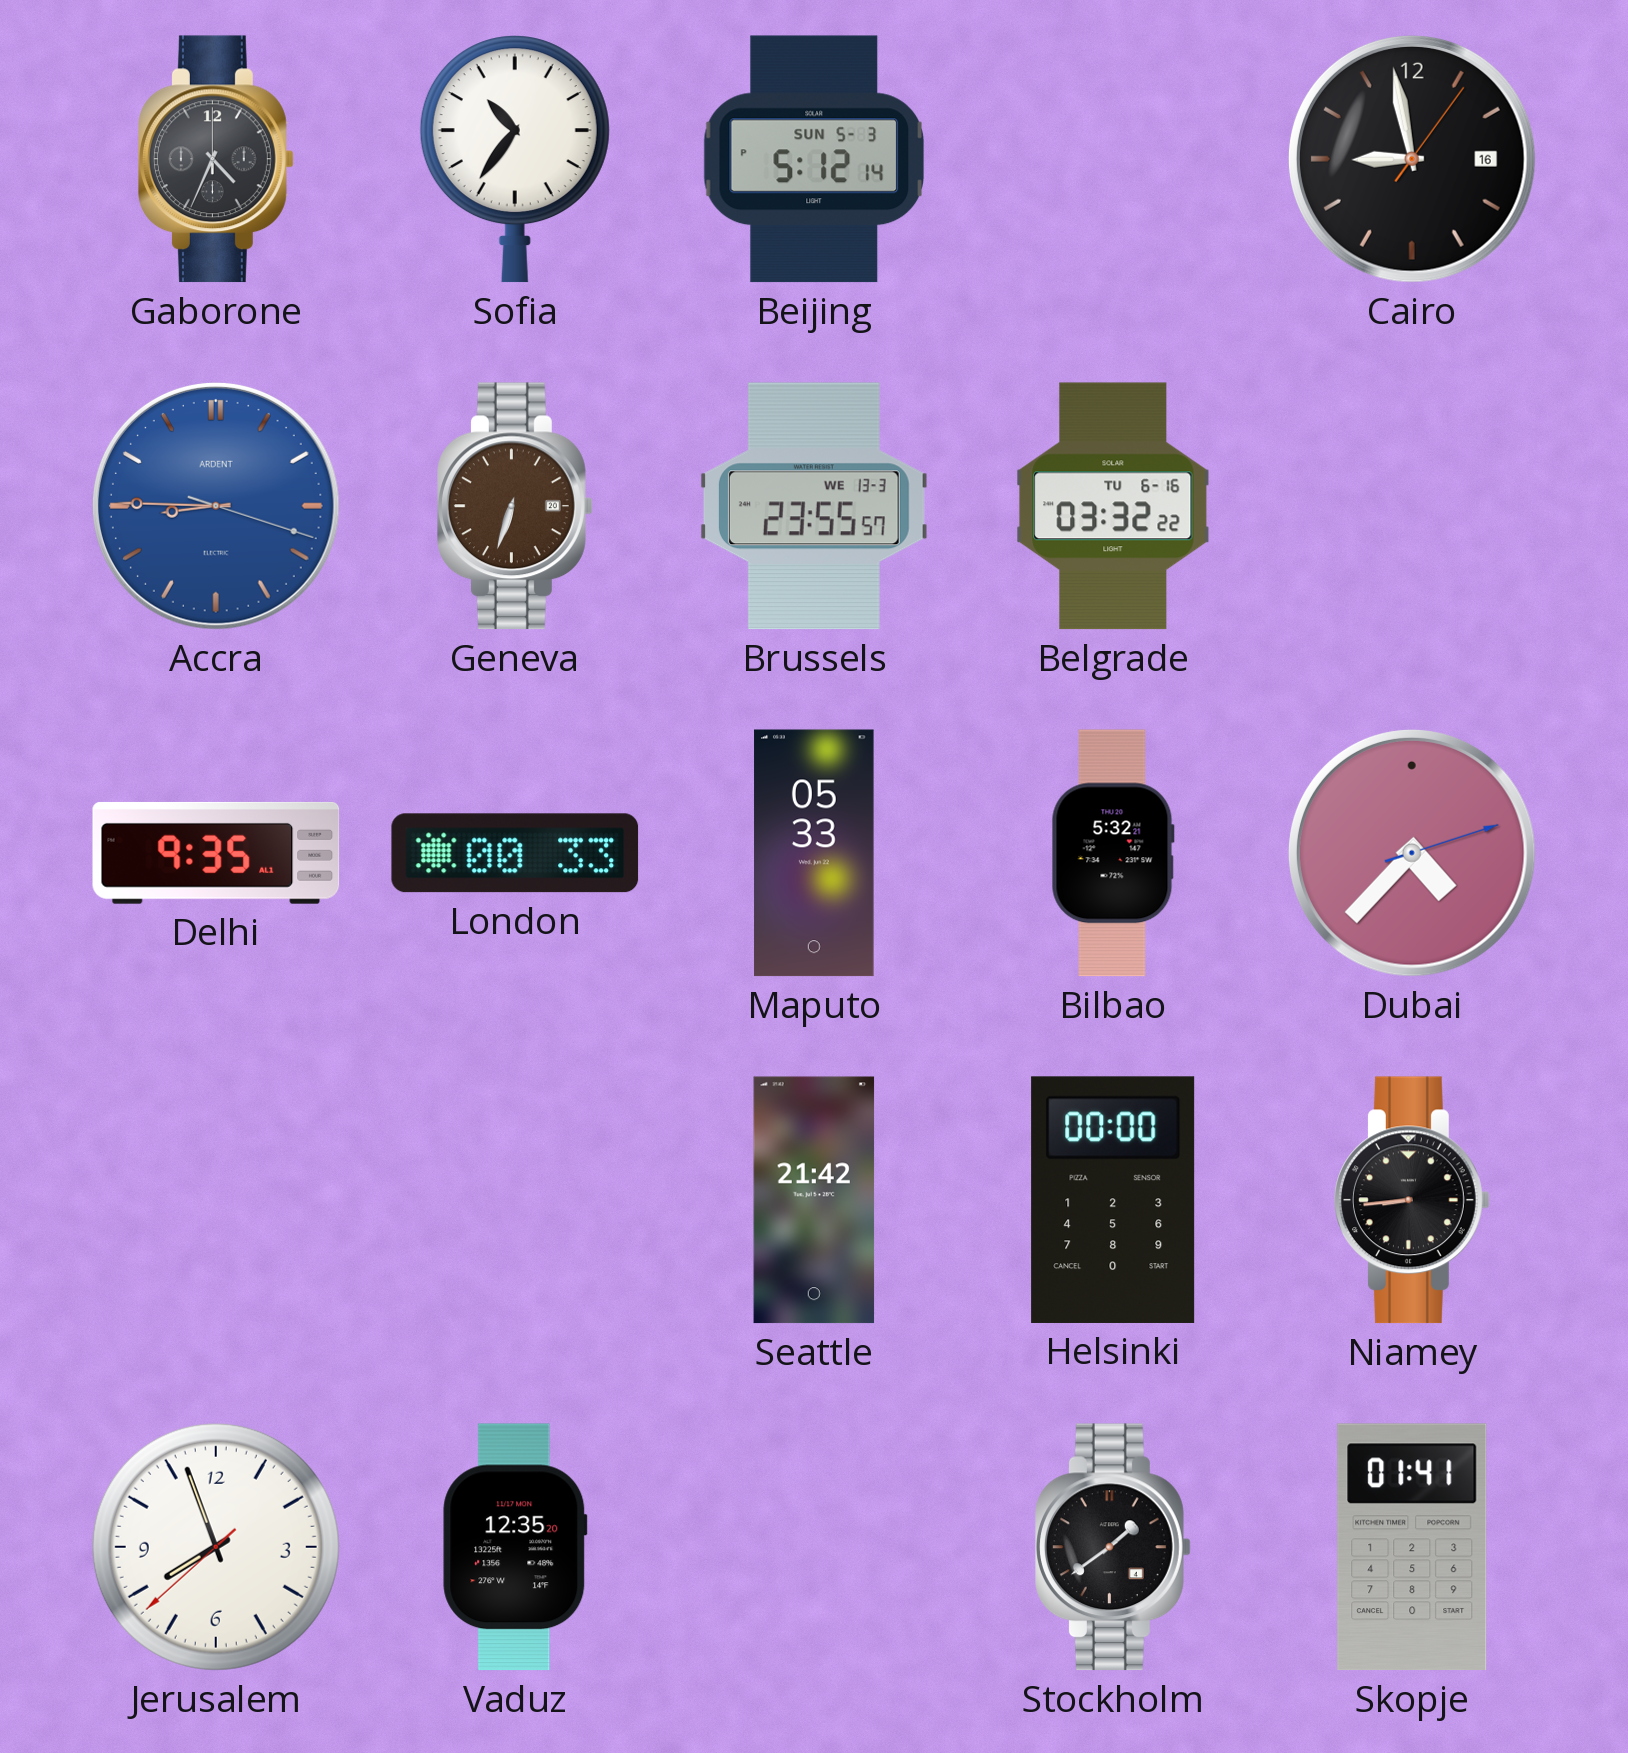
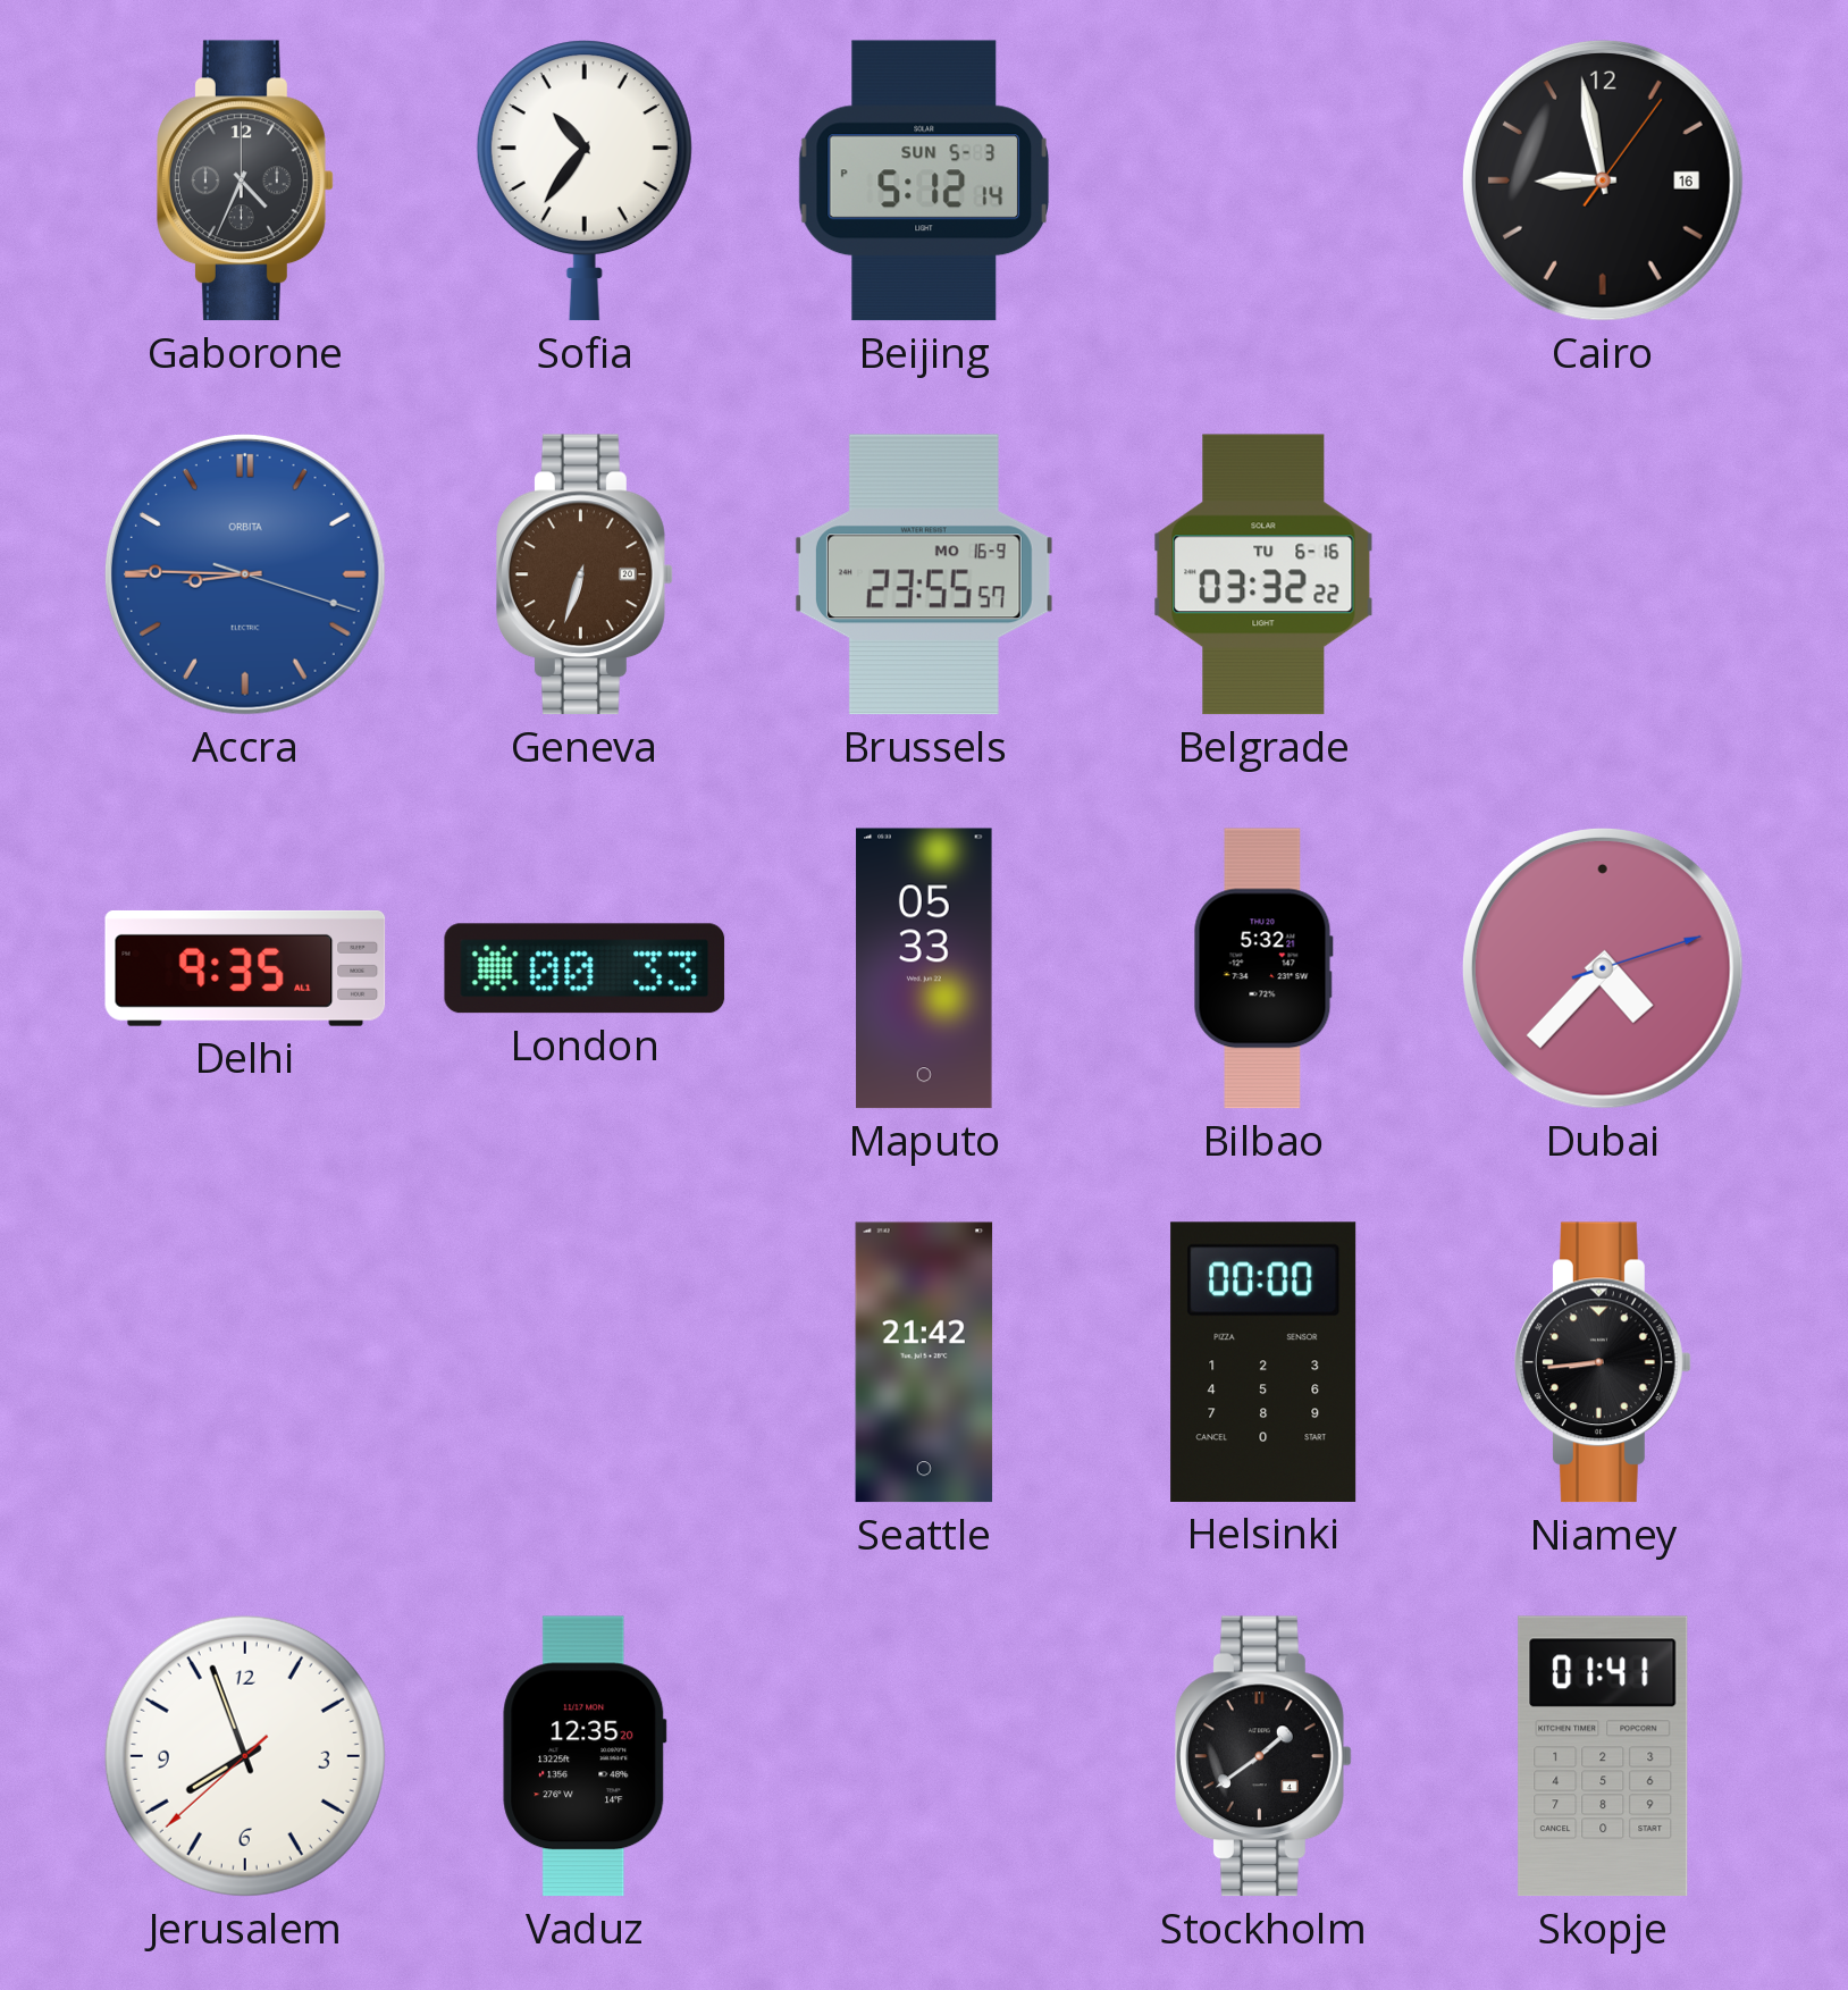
Accra brand: ARDENT -> ORBITA (245, 574)
Brussels date: WE 13-3 -> MO 16-9 (924, 574)
